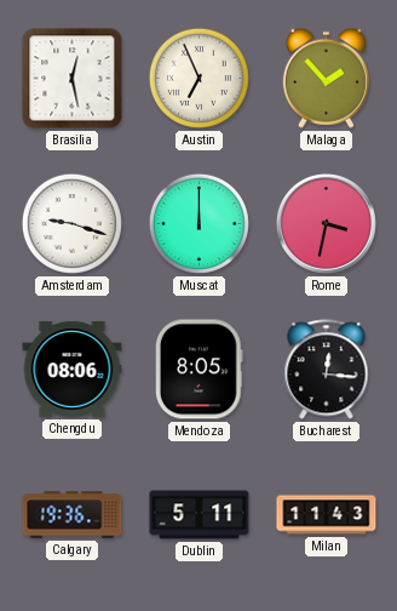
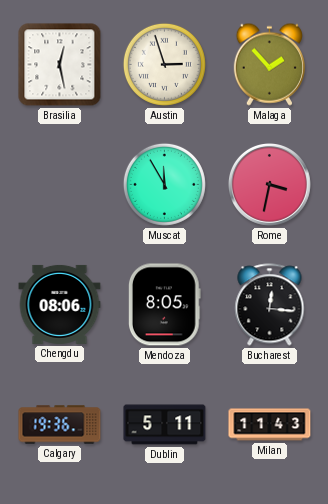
Austin: 6:56 -> 2:57 (164, 64)
Amsterdam: 9:18 -> none (71, 223)
Muscat: 12:00 -> 11:55 (164, 184)
